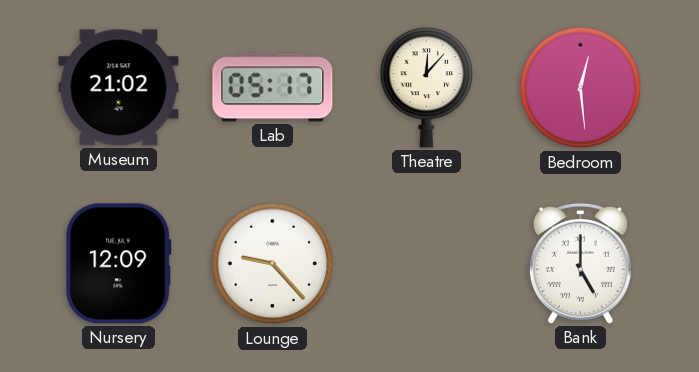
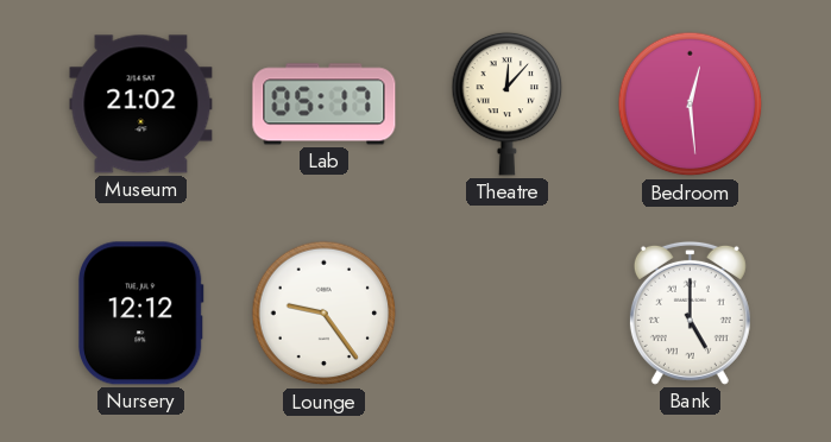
Nursery: 12:09 -> 12:12 (140, 314)
Lounge: 9:23 -> 9:24 (325, 314)
